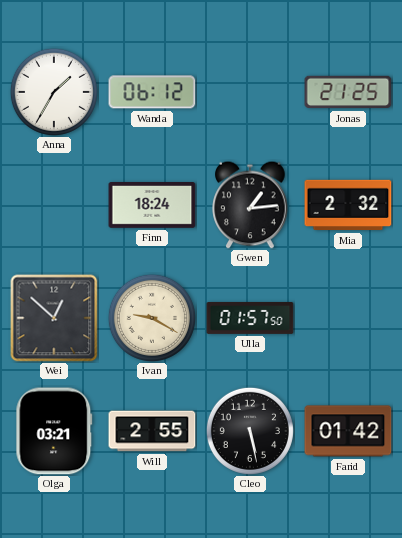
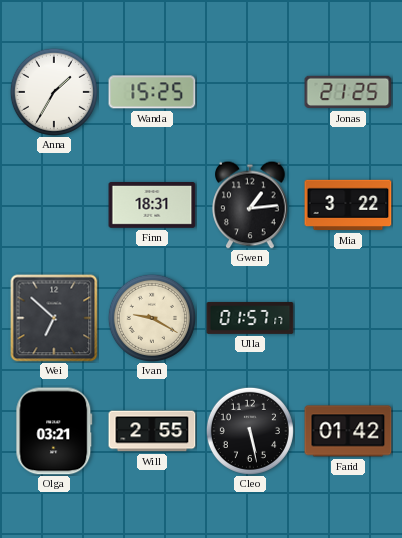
Wanda: 06:12 -> 15:25 (152, 92)
Finn: 18:24 -> 18:31 (152, 206)
Mia: 2:32 -> 3:22 (348, 205)
Wei: 12:52 -> 6:52 (54, 318)
Ulla: 01:57:50 -> 01:57:17 (250, 318)
